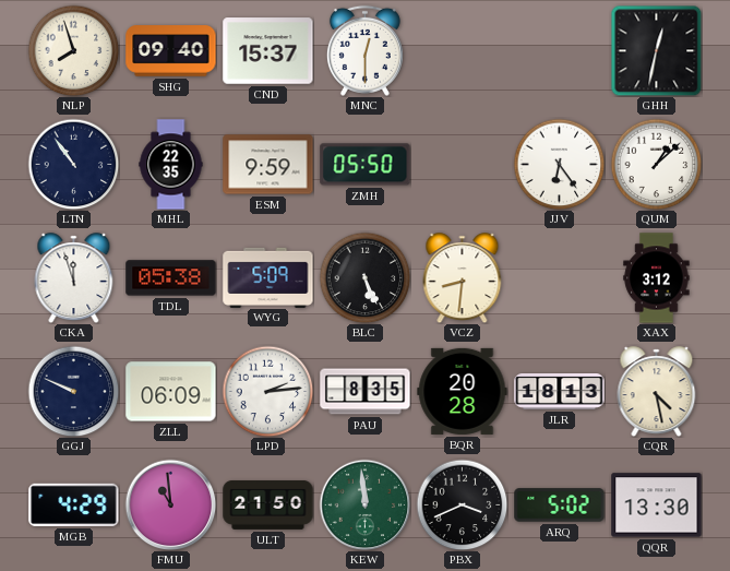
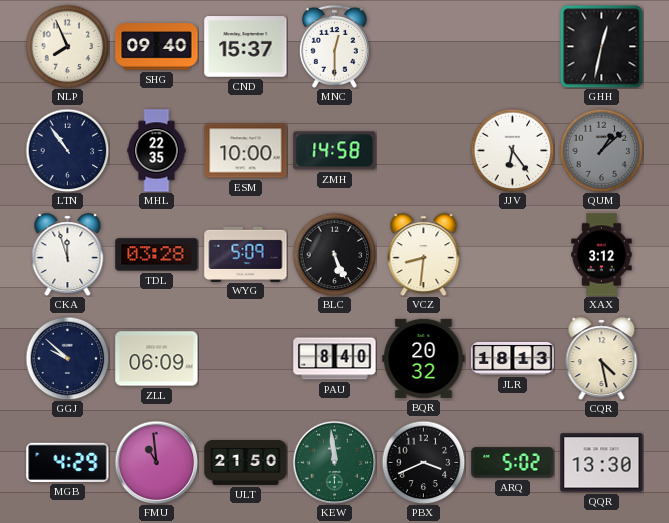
NLP: 7:57 -> 7:56 (67, 46)
ESM: 9:59 -> 10:00 (246, 151)
ZMH: 05:50 -> 14:58 (335, 151)
QUM dial: white -> grey (601, 150)
TDL: 05:38 -> 03:28 (157, 255)
GGJ: 9:49 -> 9:52 (67, 358)
LPD: 2:14 -> none (267, 391)
PAU: 8:35 -> 8:40 (335, 359)
BQR: 20:28 -> 20:32 (424, 358)
